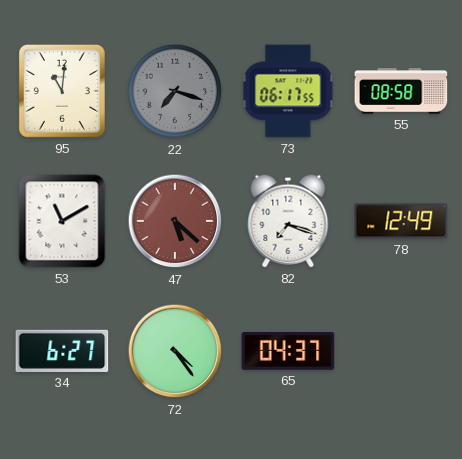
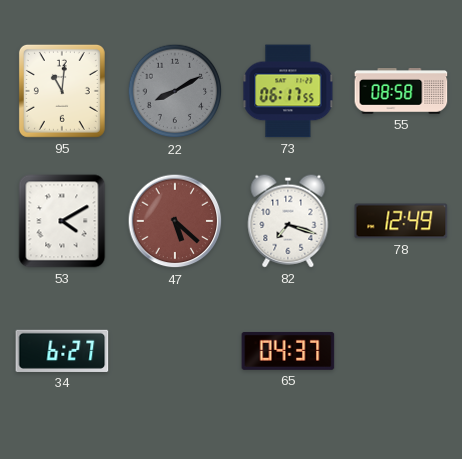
22: 7:18 -> 8:10 (175, 91)
53: 11:10 -> 4:10 (62, 221)
72: 4:24 -> none (175, 351)
